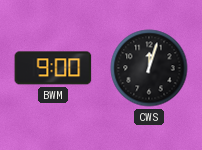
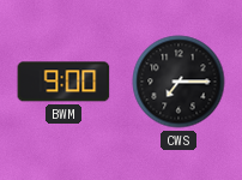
CWS: 12:03 -> 7:15 (179, 82)
